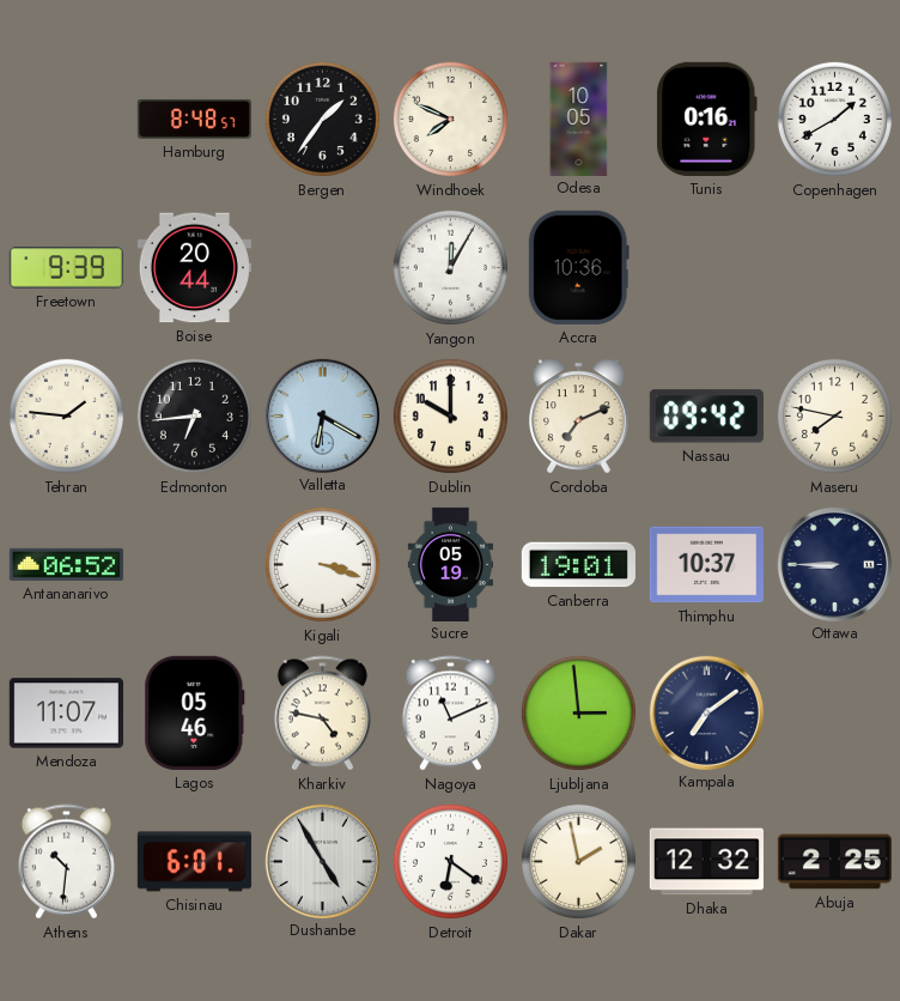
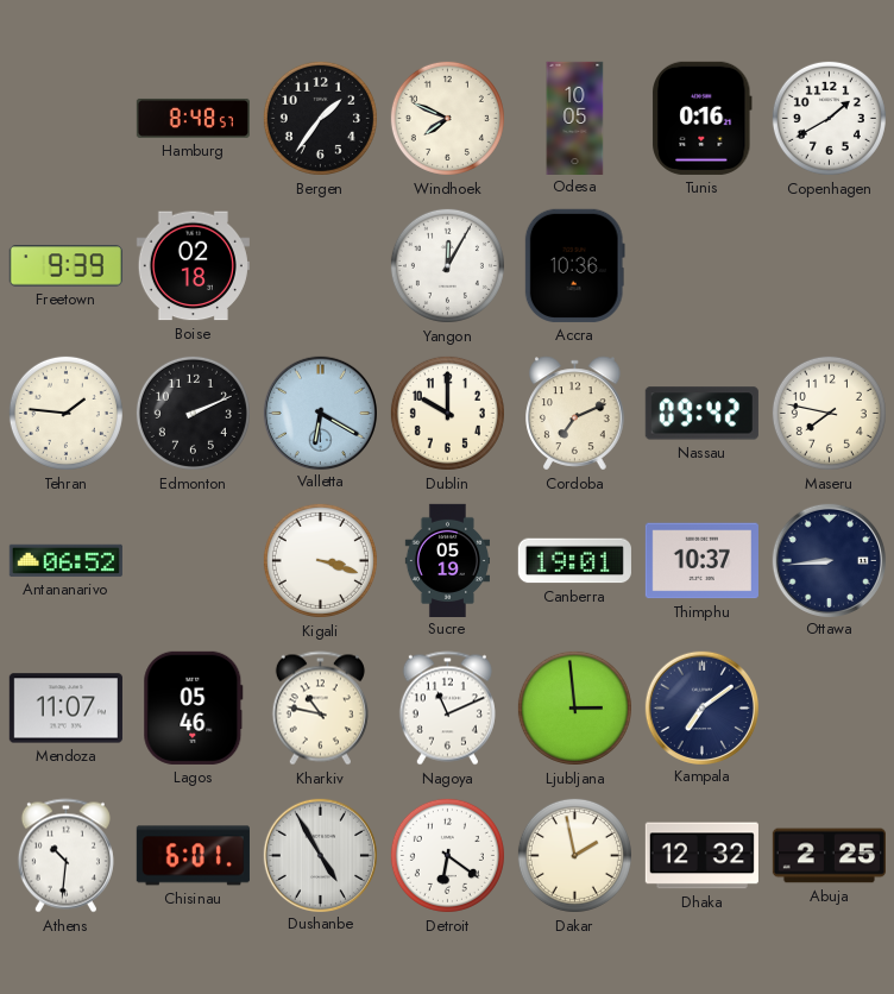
Boise: 20:44 -> 02:18 (193, 266)
Edmonton: 6:44 -> 2:11 (193, 413)
Ottawa: 8:45 -> 8:44 (829, 560)
Kharkiv: 4:47 -> 10:47 (320, 709)
